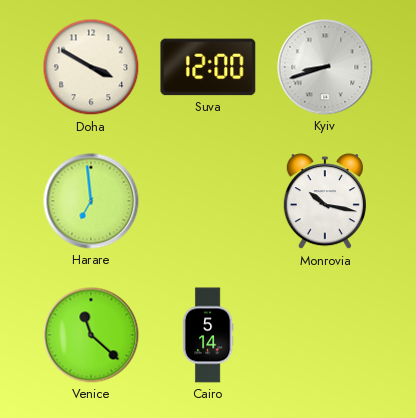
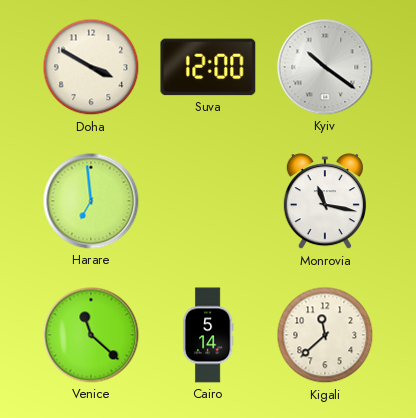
Kyiv: 8:42 -> 10:21 (325, 67)
Monrovia: 10:17 -> 11:17 (325, 202)
Kigali: none -> 11:38 (325, 335)
